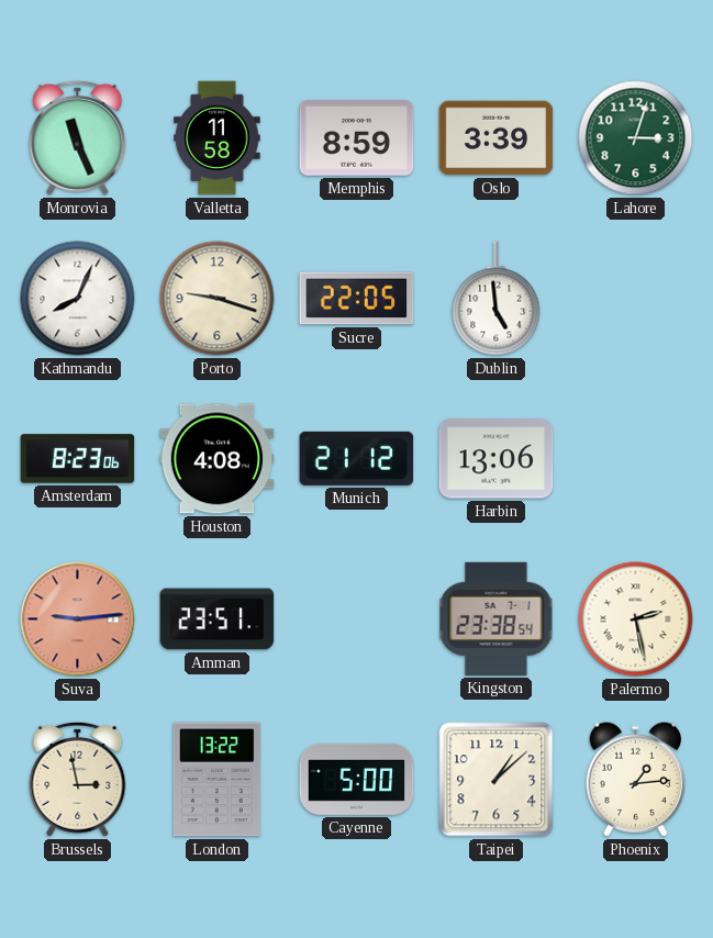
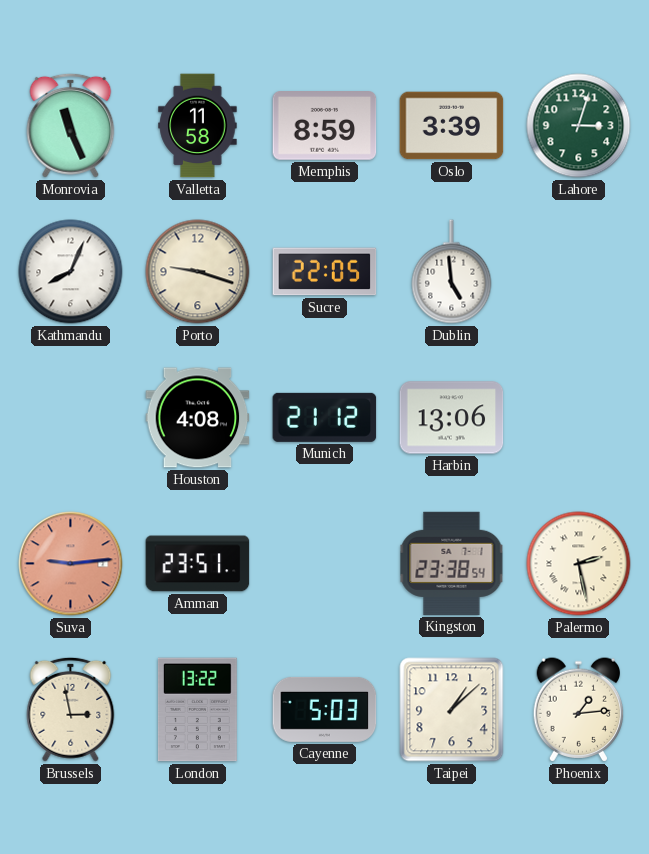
Amsterdam: 8:23 -> none (78, 459)
Cayenne: 5:00 -> 5:03 (325, 709)
